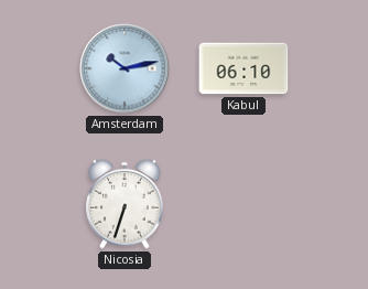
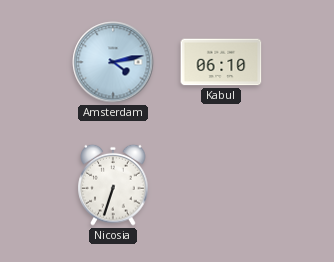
Amsterdam: 10:13 -> 4:13 (113, 62)
